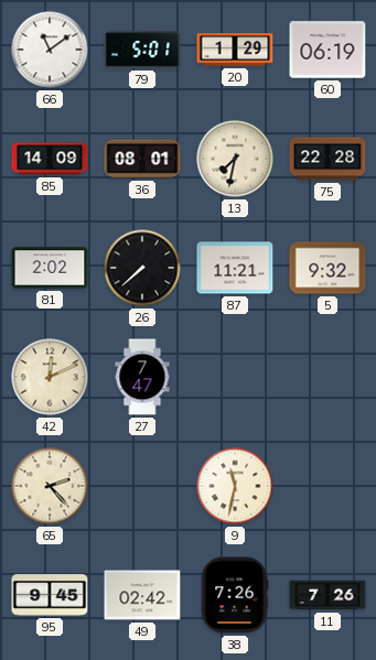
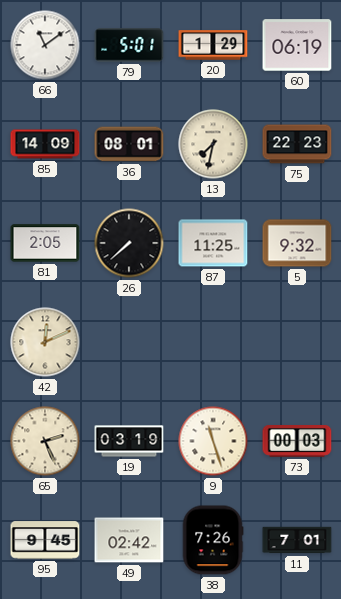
75: 22:28 -> 22:23 (297, 144)
81: 2:02 -> 2:05 (45, 243)
87: 11:21 -> 11:25 (213, 243)
27: 7:47 -> none (142, 377)
65: 2:23 -> 2:26 (45, 441)
19: none -> 03:19 (129, 441)
9: 11:32 -> 11:27 (213, 441)
73: none -> 00:03 (297, 442)
11: 7:26 -> 7:01 (297, 540)
